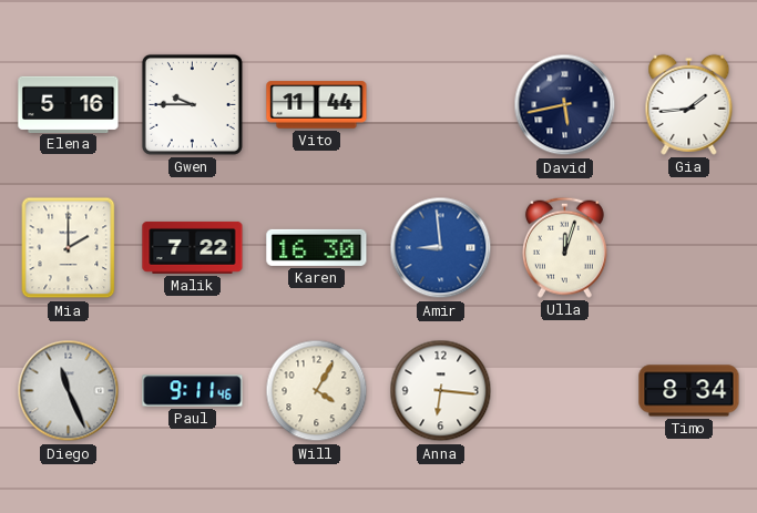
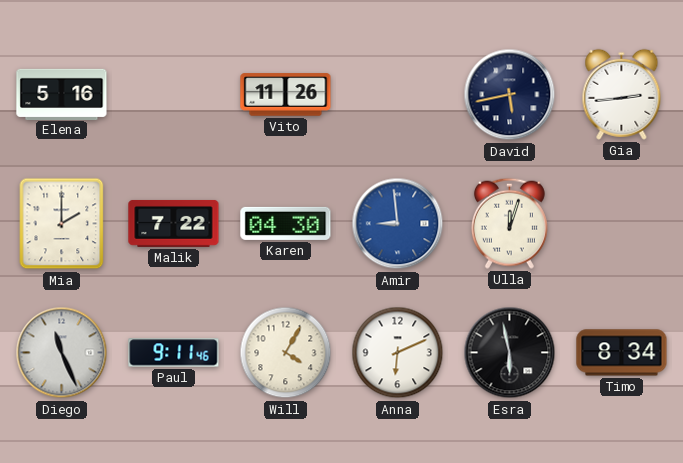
Gwen: 9:45 -> none (192, 104)
Vito: 11:44 -> 11:26 (286, 95)
Gia: 1:44 -> 2:44 (622, 94)
Karen: 16:30 -> 04:30 (286, 223)
Anna: 6:16 -> 6:11 (398, 353)
Esra: none -> 5:58 (510, 353)
